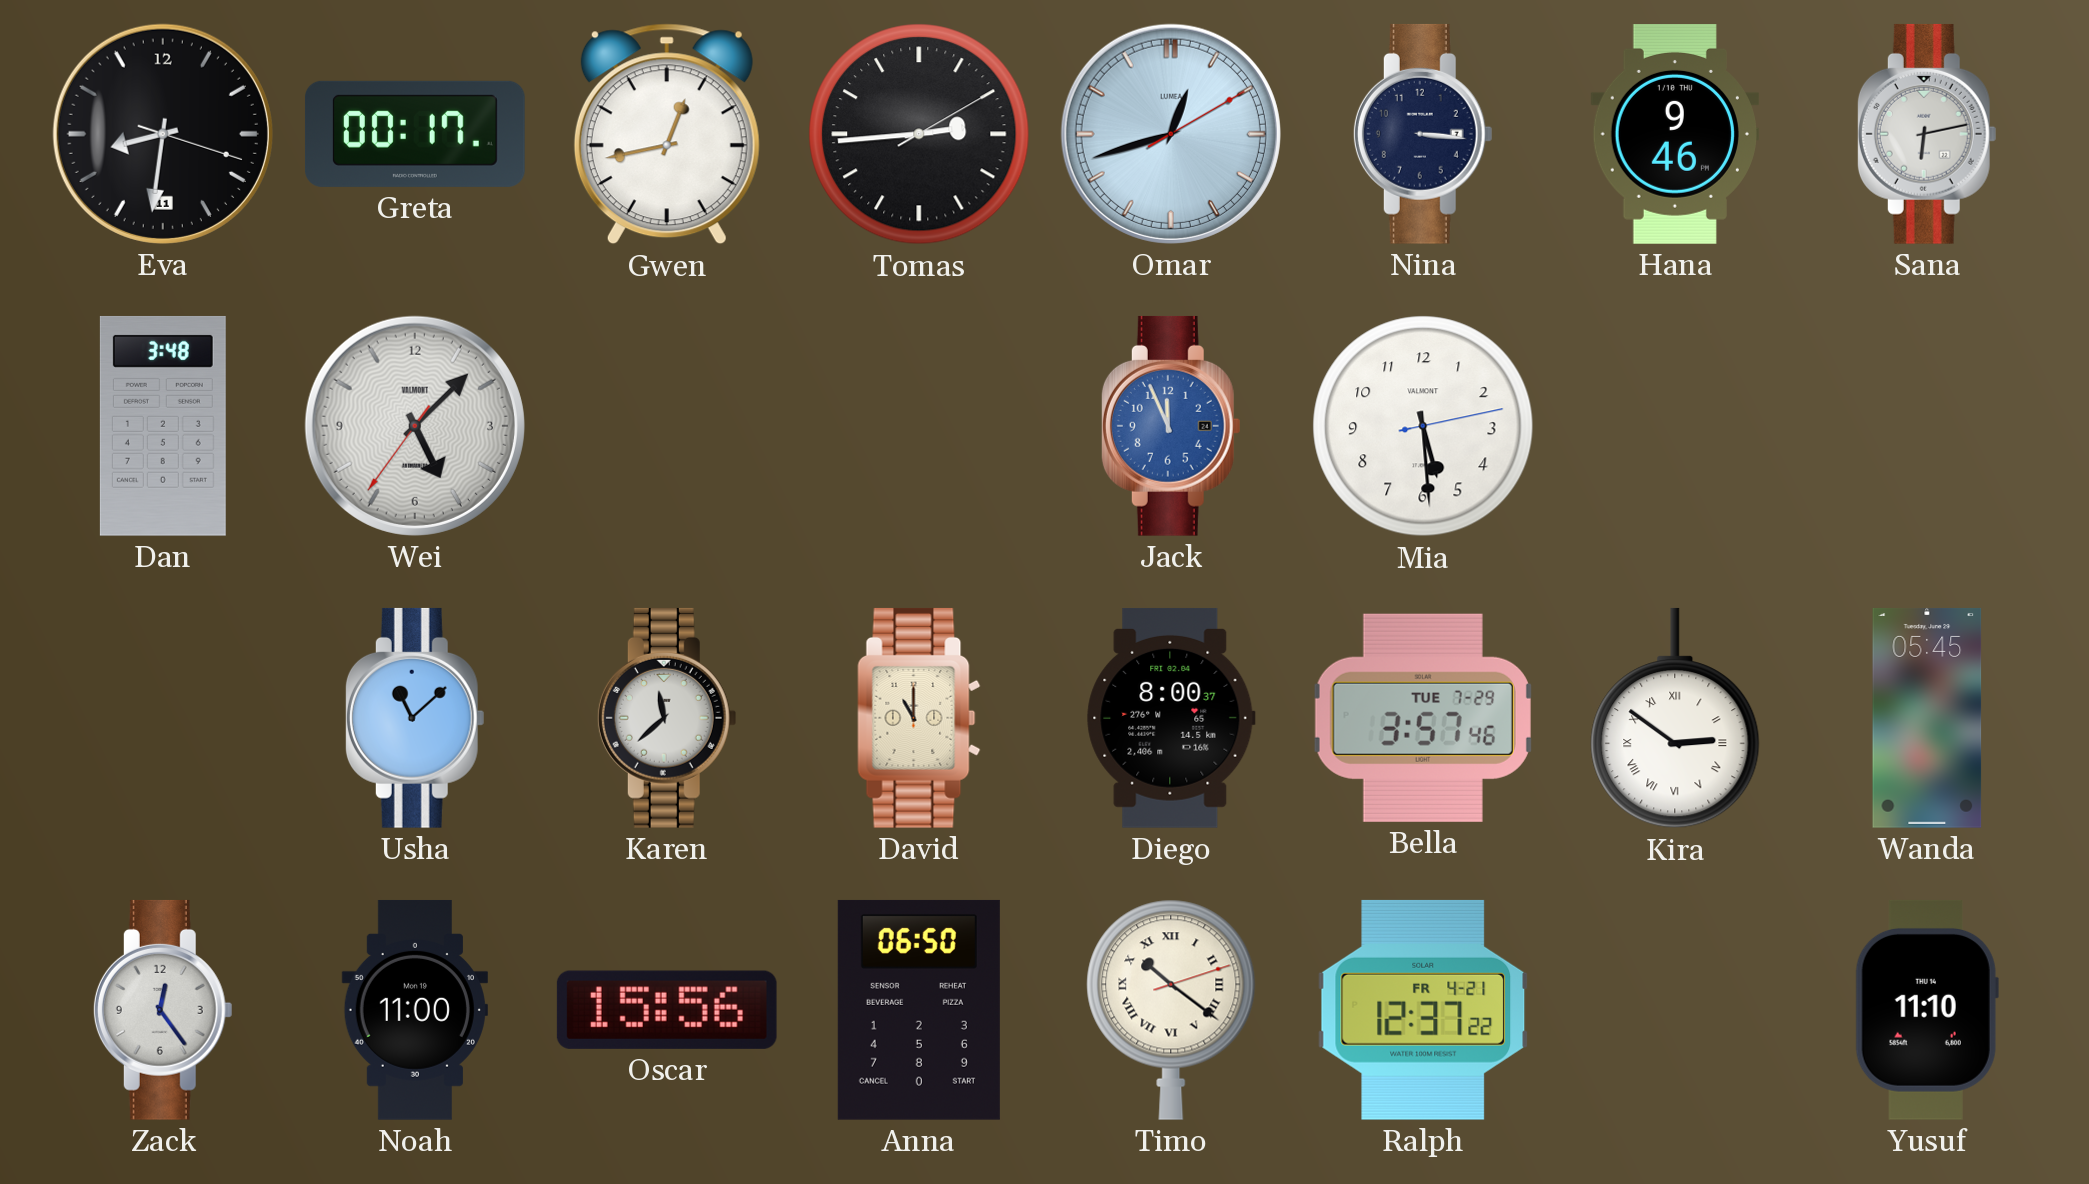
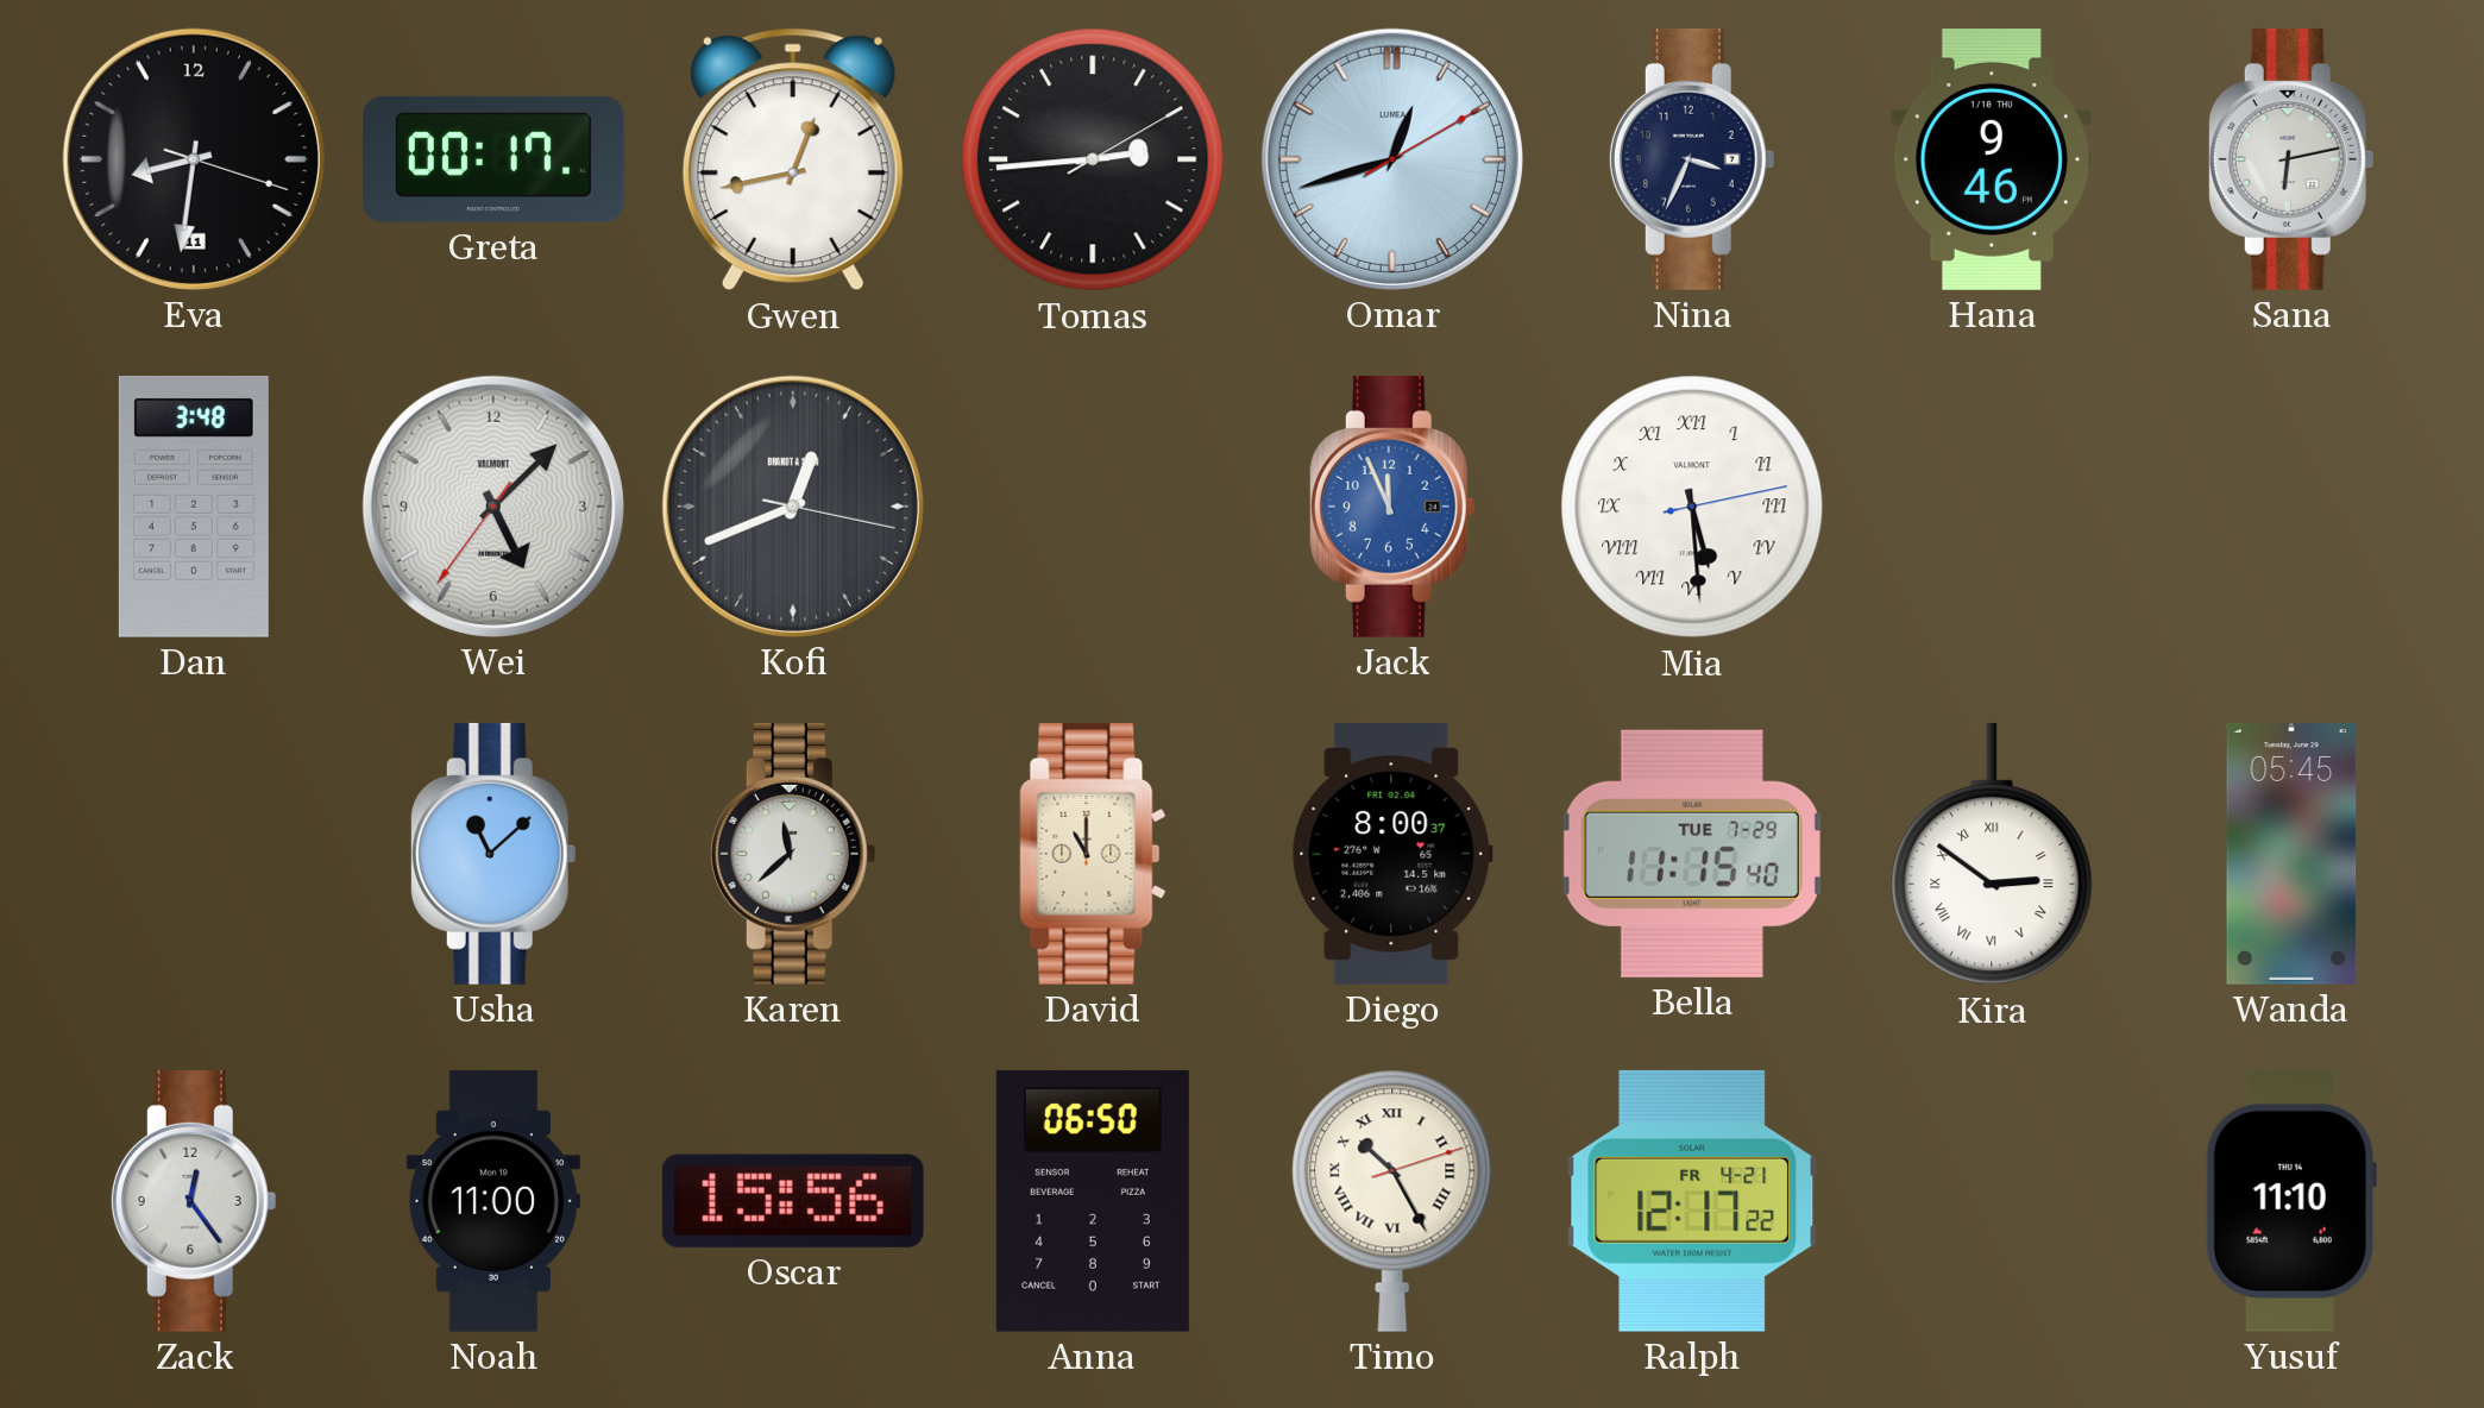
Nina: 3:16 -> 3:34 (1692, 159)
Kofi: none -> 12:41 (793, 507)
Mia numerals: Arabic -> Roman (1692, 507)
Bella: 3:57 -> 11:15 (1692, 854)
Timo: 10:21 -> 10:25 (1392, 1201)
Ralph: 12:37 -> 12:17 (1692, 1201)
